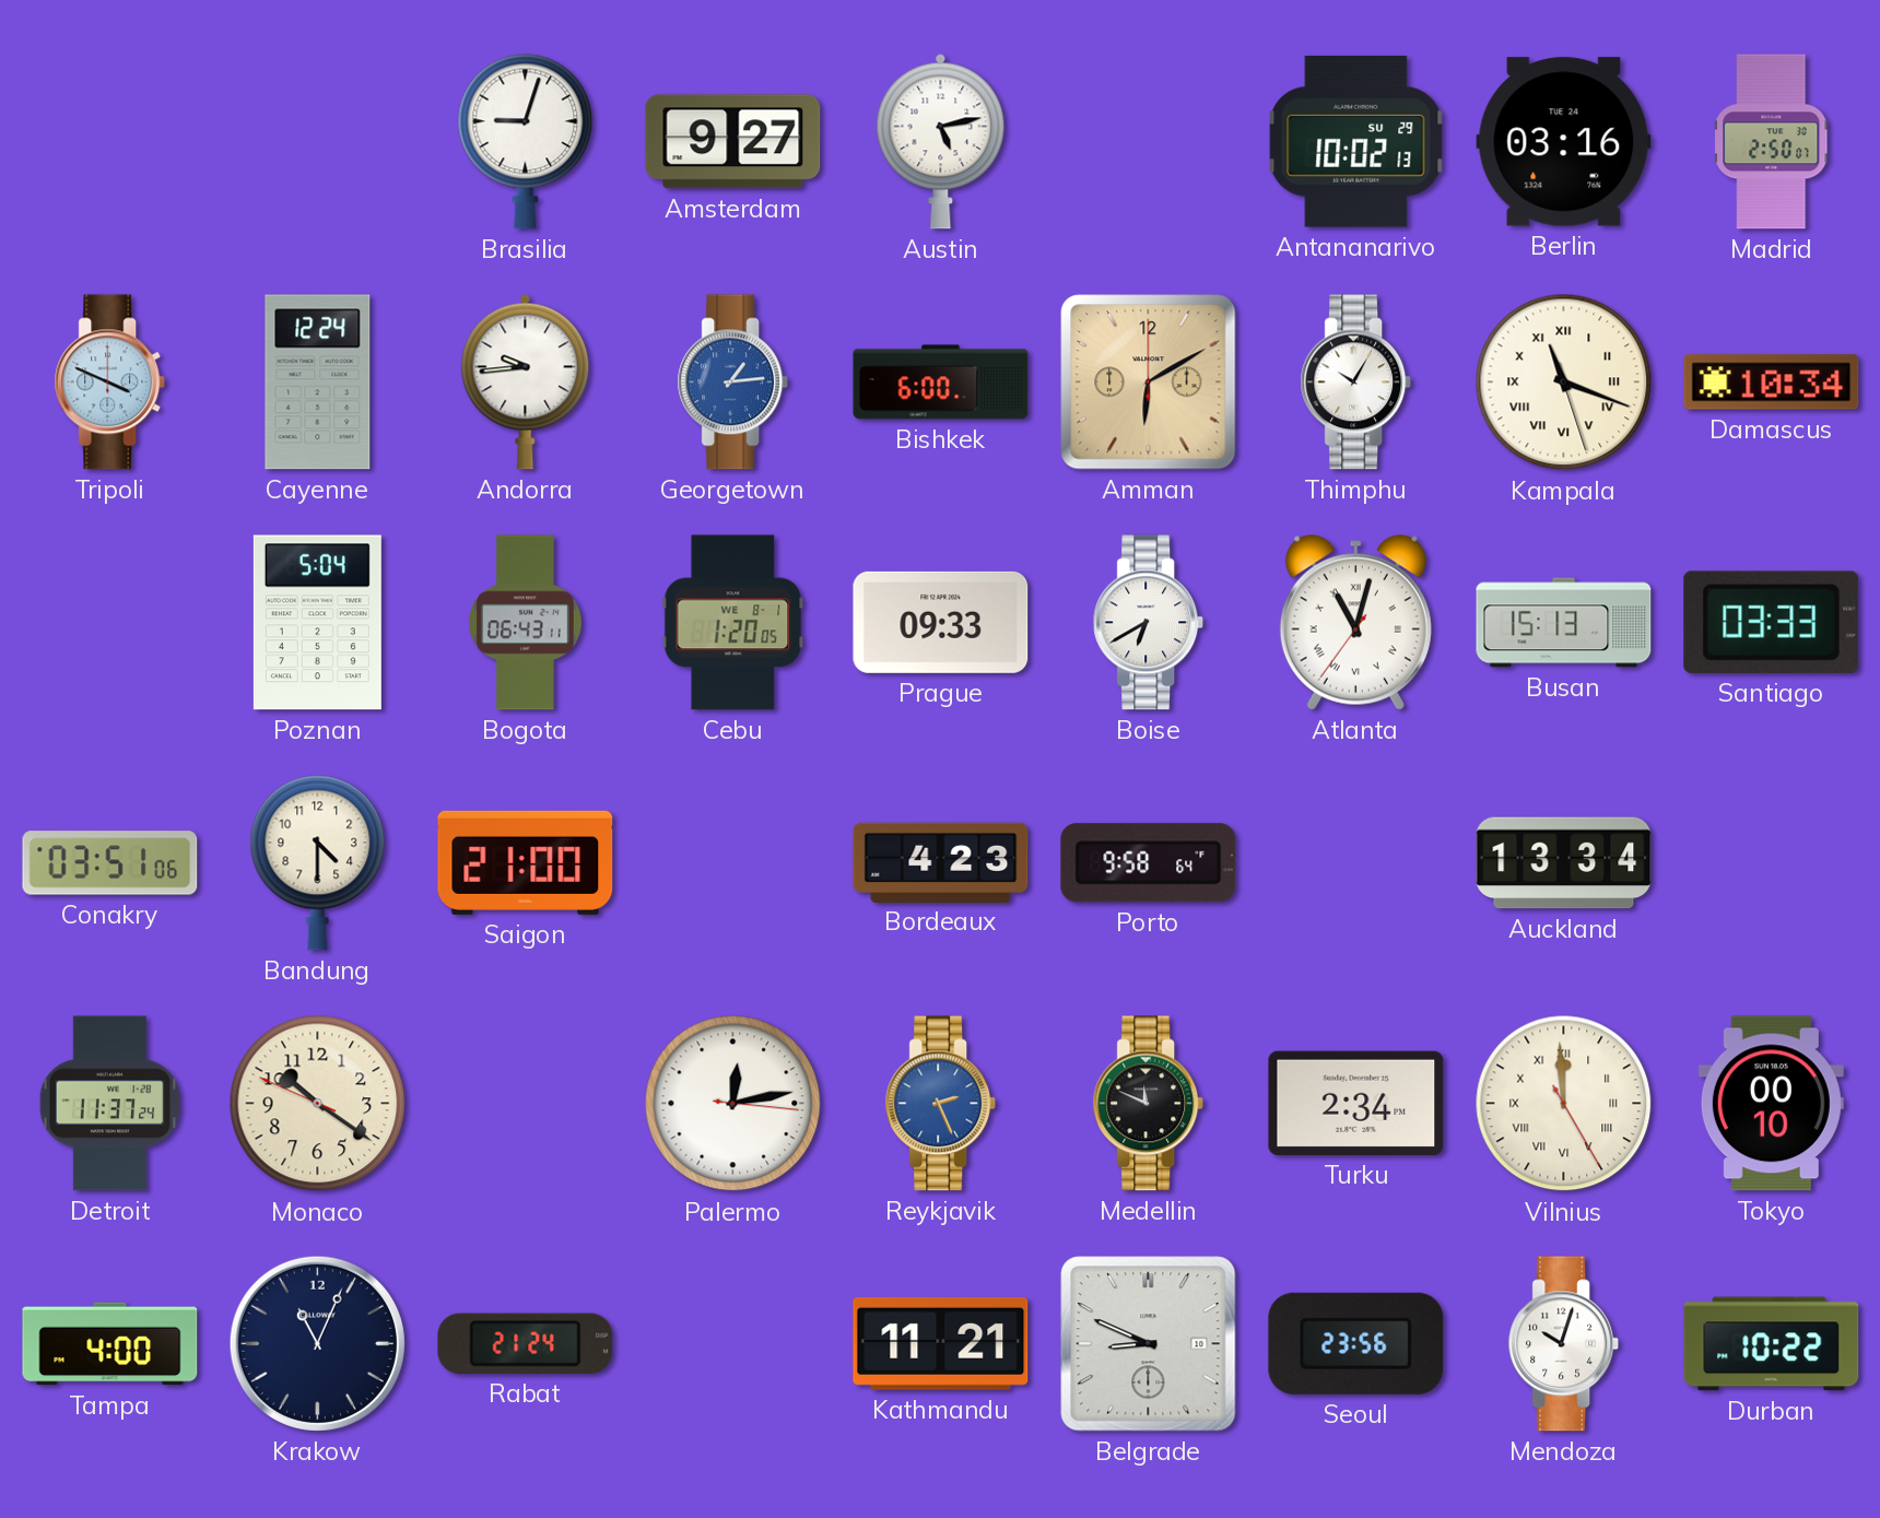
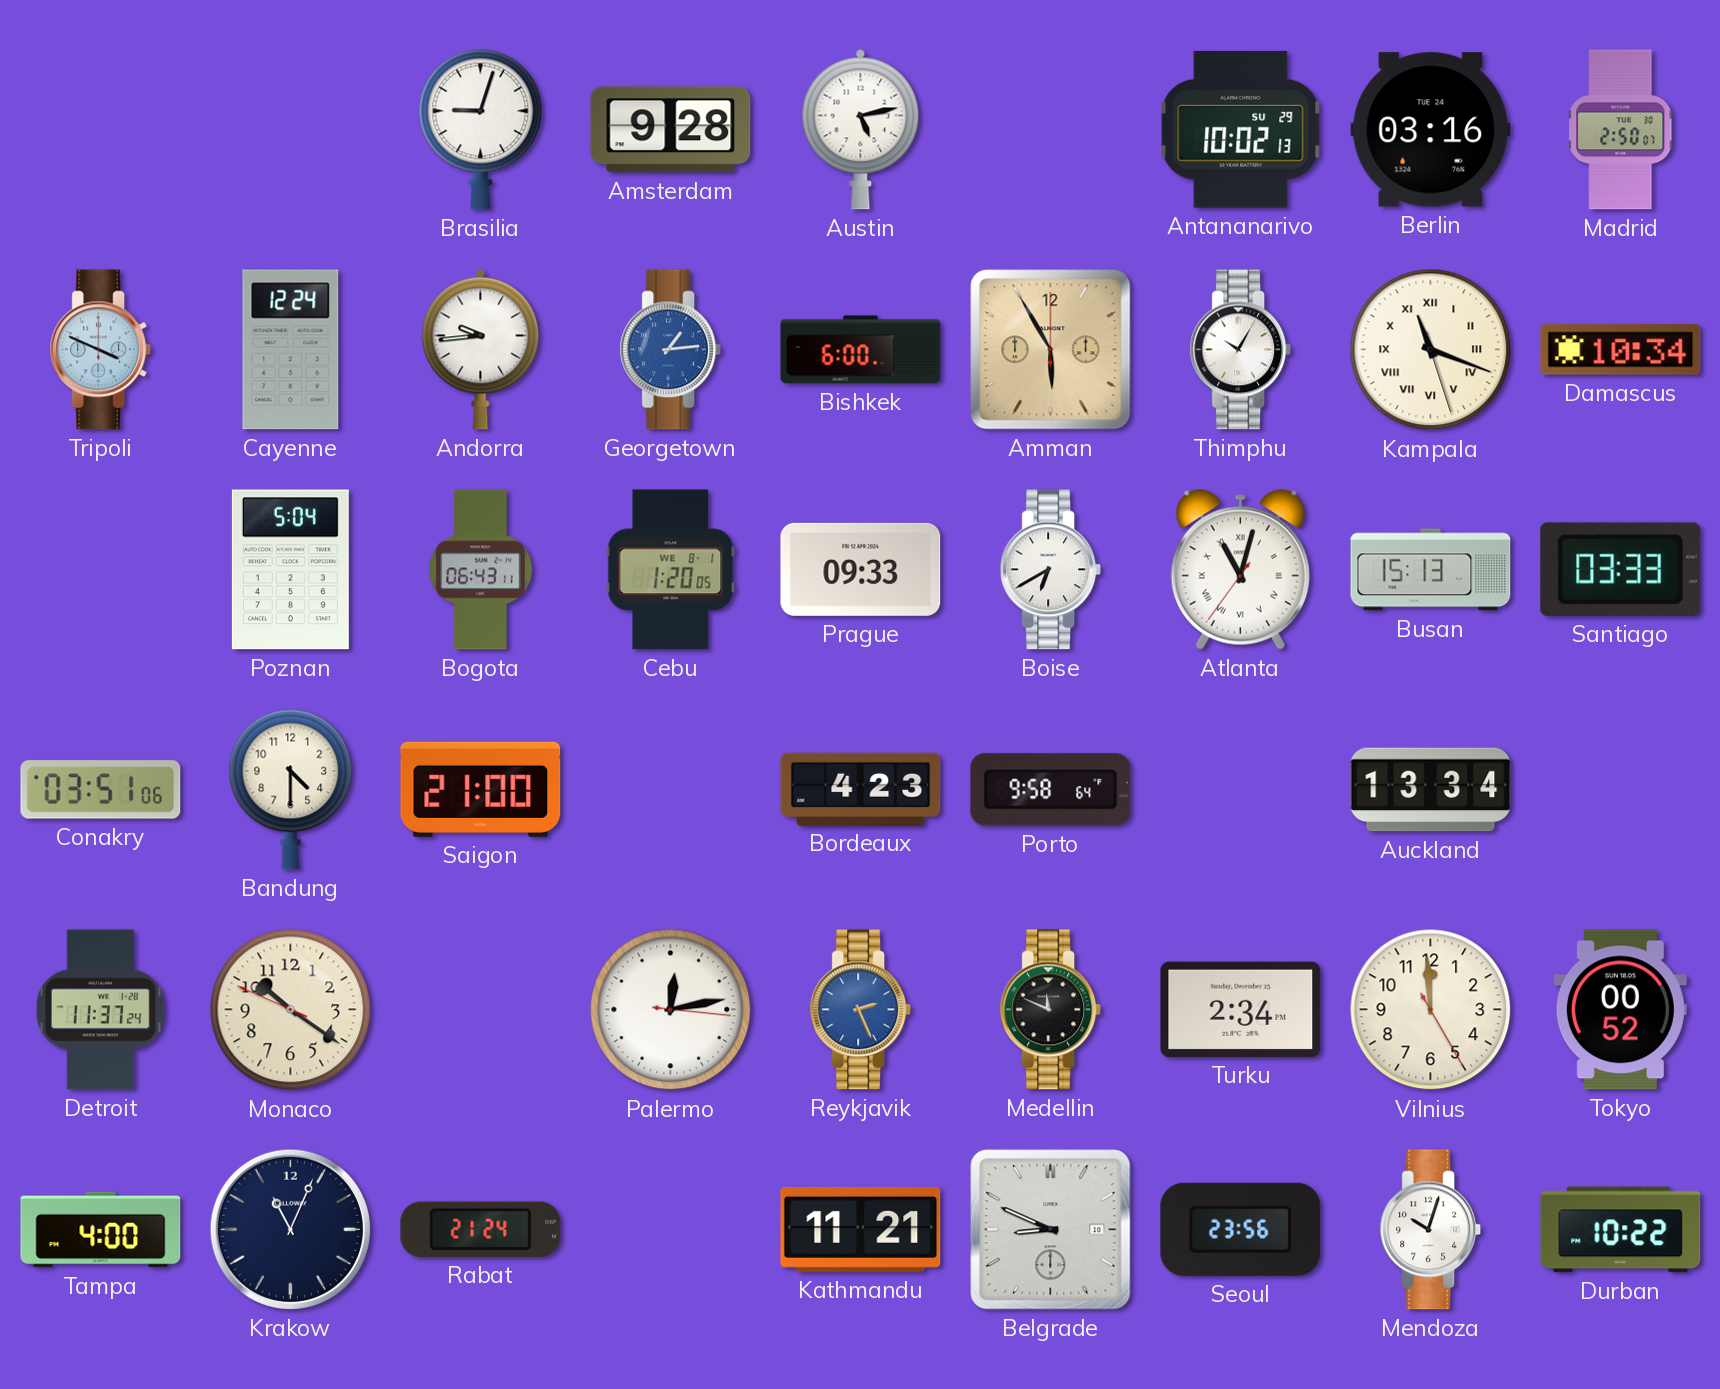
Amsterdam: 9:27 -> 9:28 (671, 130)
Amman: 6:10 -> 5:55 (1051, 350)
Vilnius numerals: Roman -> Arabic (1431, 1010)
Tokyo: 00:10 -> 00:52 (1620, 1010)
